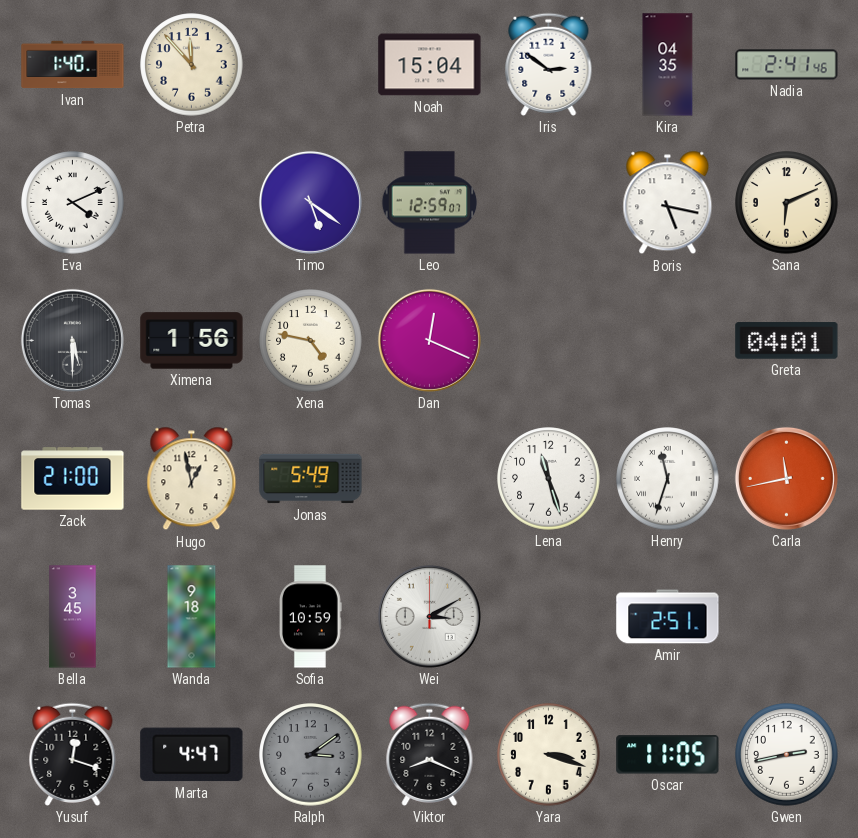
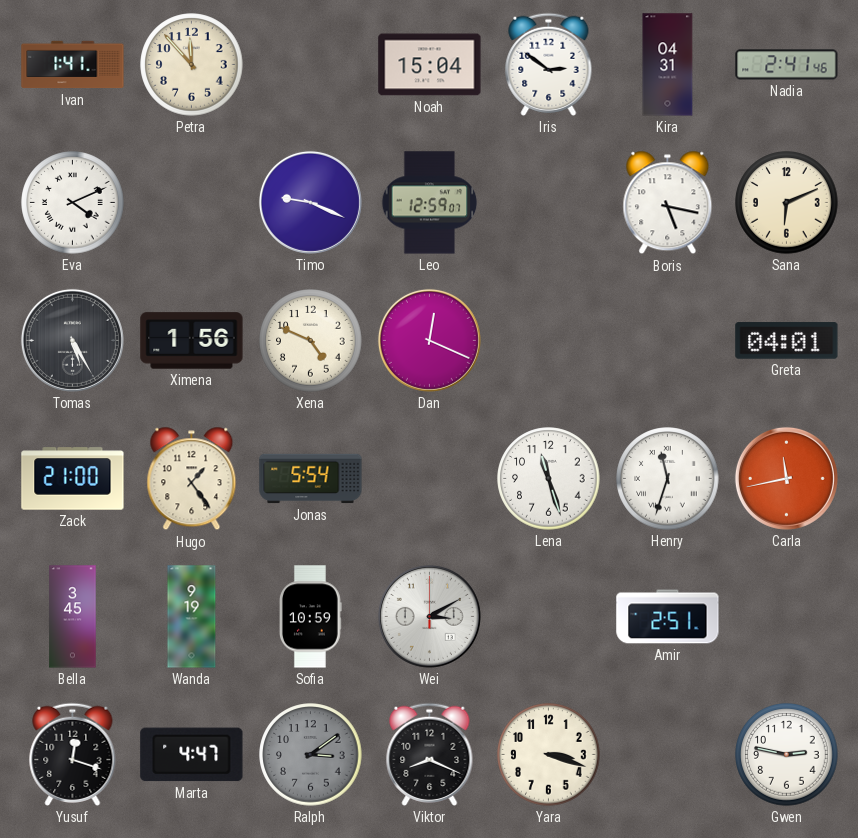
Ivan: 1:40 -> 1:41 (73, 65)
Kira: 04:35 -> 04:31 (668, 65)
Timo: 5:21 -> 9:19 (310, 202)
Tomas: 5:30 -> 5:25 (72, 340)
Xena: 4:47 -> 4:49 (311, 341)
Hugo: 12:58 -> 1:24 (192, 479)
Jonas: 5:49 -> 5:54 (311, 479)
Wanda: 9:18 -> 9:19 (192, 617)
Oscar: 11:05 -> none (668, 755)
Gwen: 2:43 -> 2:47 (787, 755)
